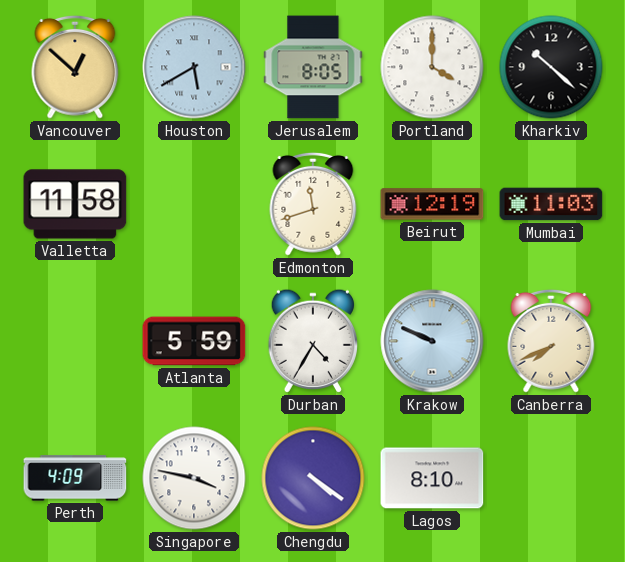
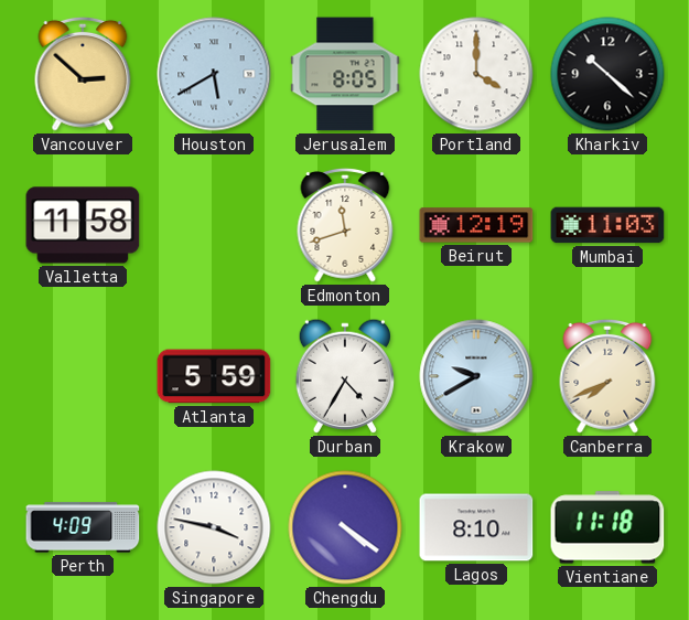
Vancouver: 12:52 -> 2:52 (83, 74)
Krakow: 9:49 -> 9:40 (476, 376)
Vientiane: none -> 11:18 (607, 527)
